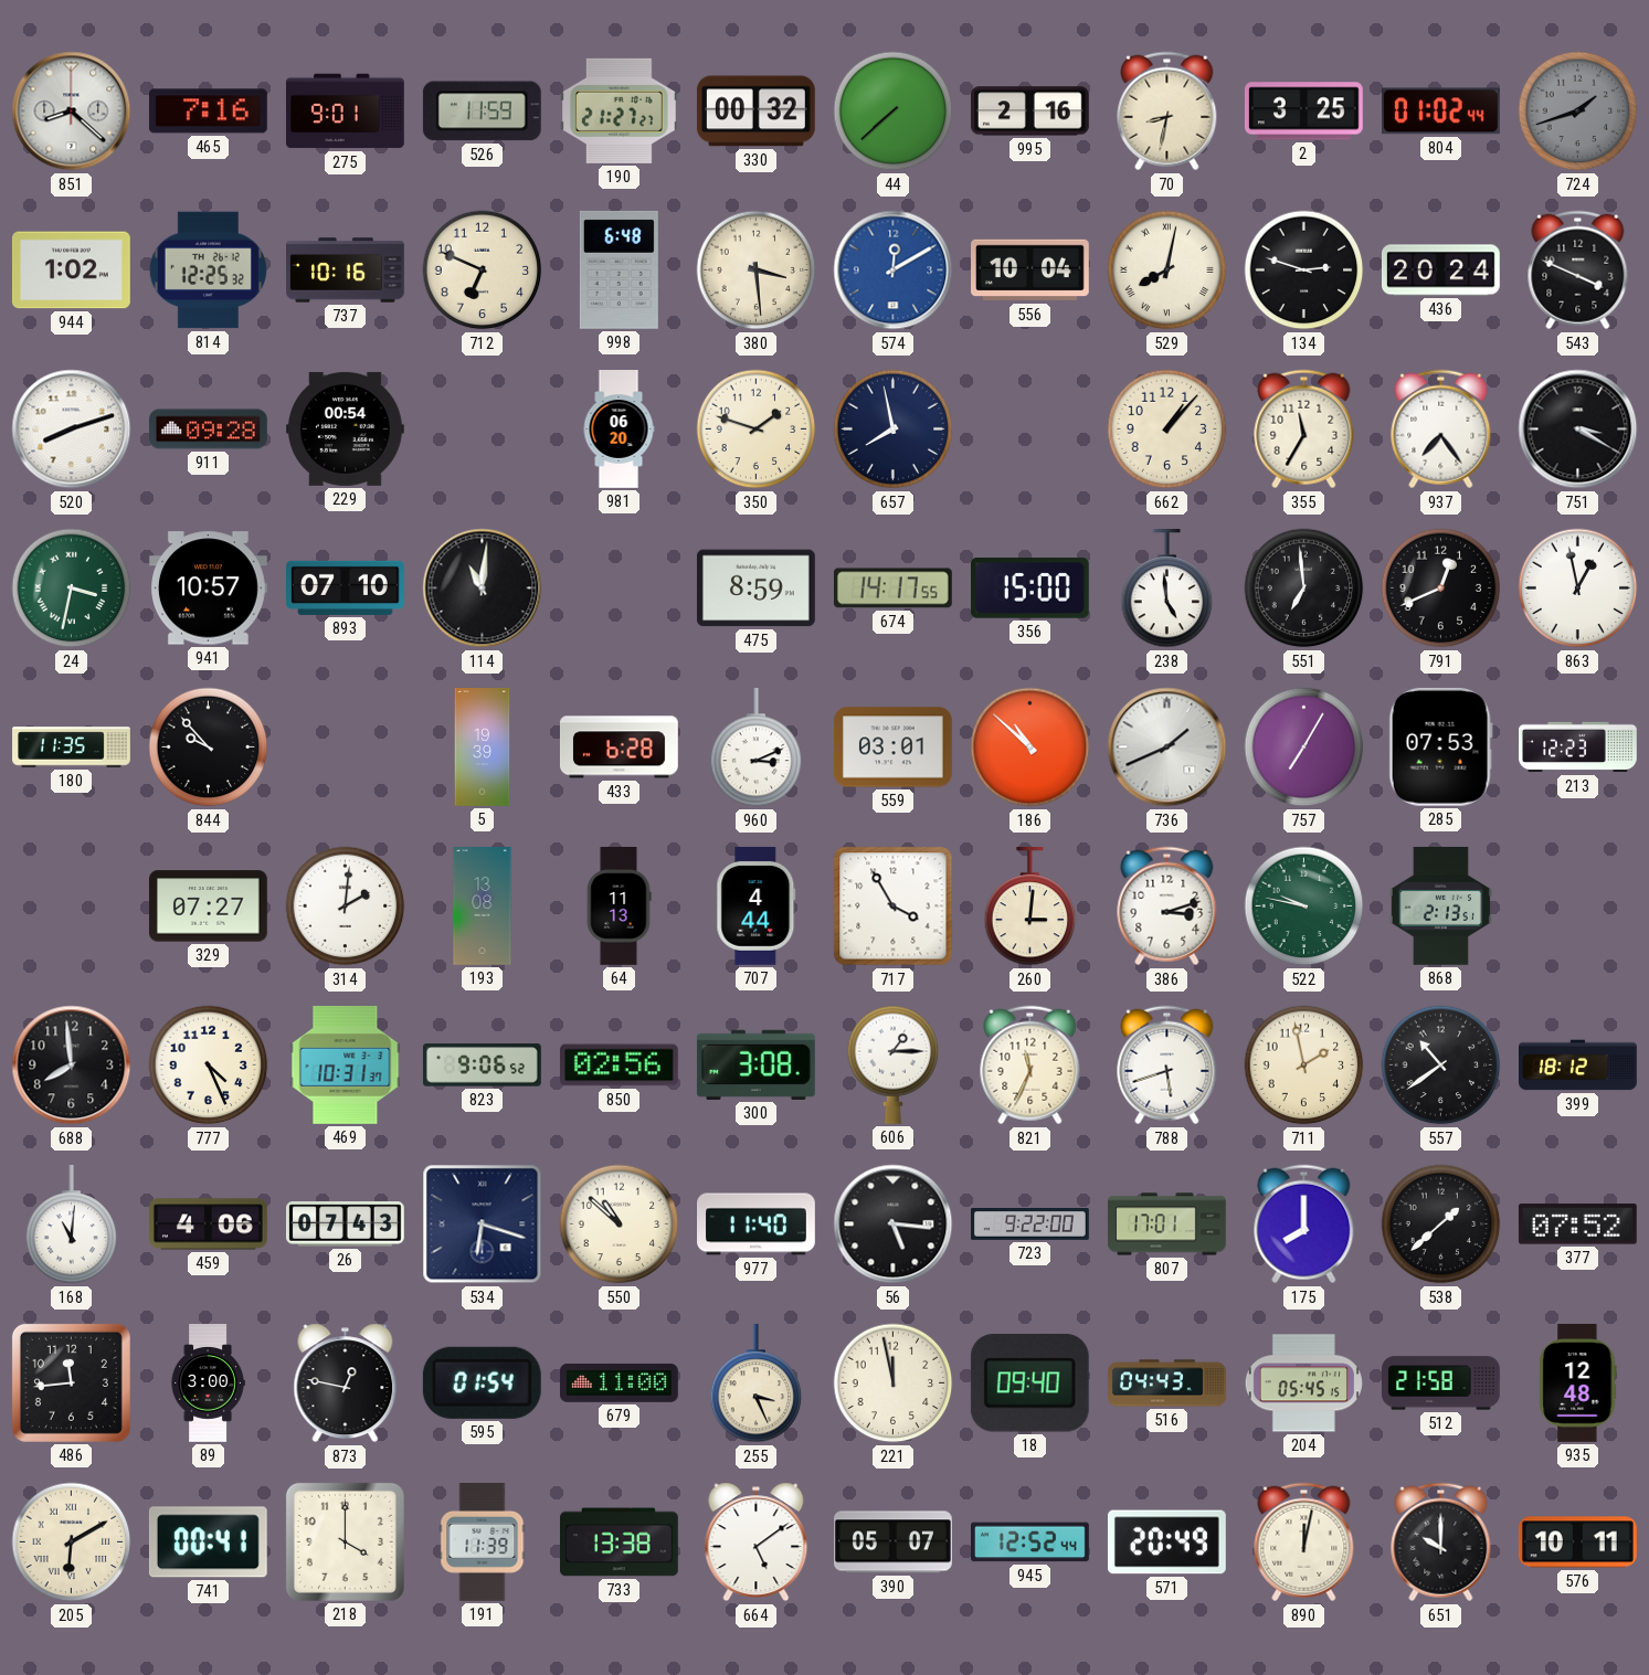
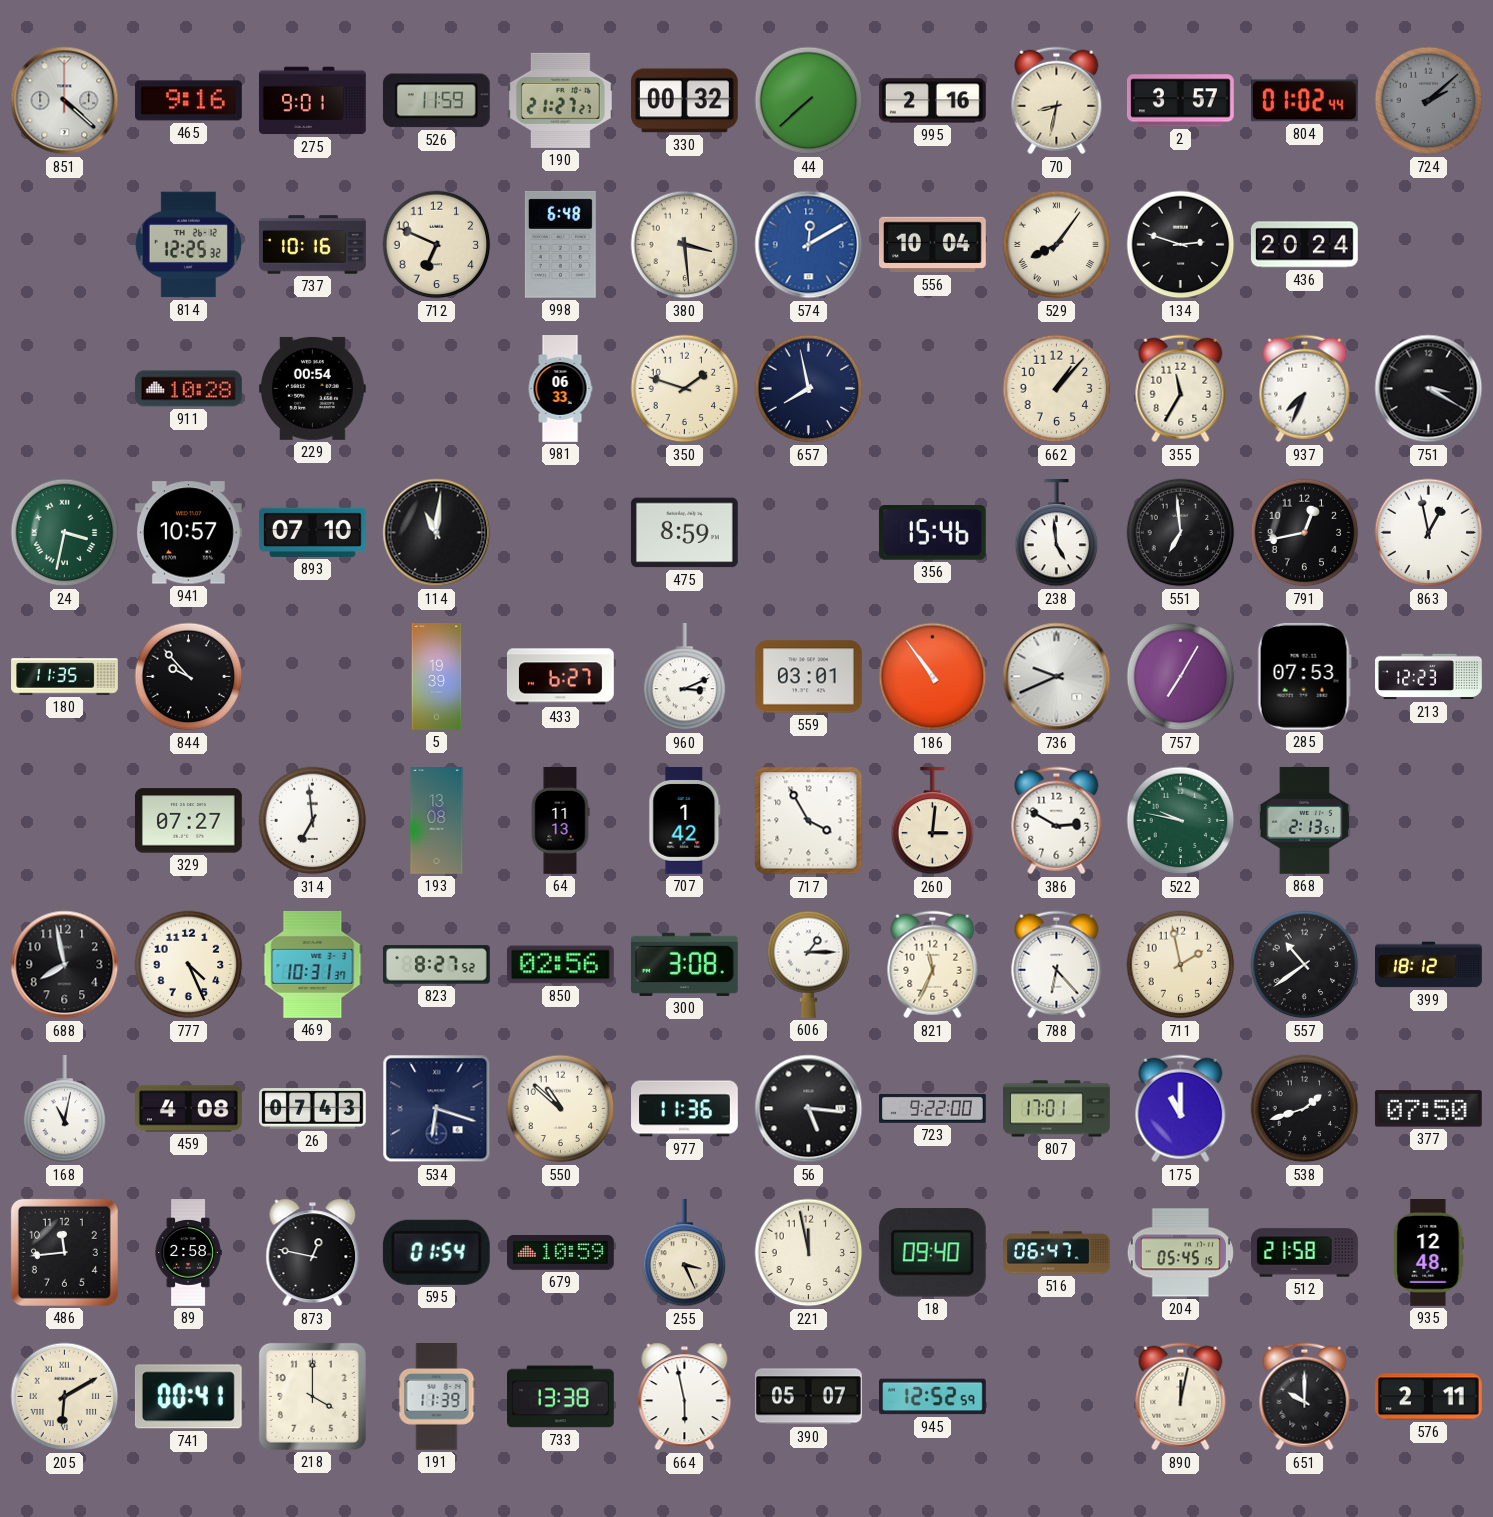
851: 8:22 -> 4:22 (65, 101)
465: 7:16 -> 9:16 (188, 101)
2: 3:25 -> 3:57 (1180, 101)
724: 1:42 -> 2:08 (1429, 101)
944: 1:02 -> none (71, 271)
529: 8:02 -> 8:06 (1057, 245)
543: 3:49 -> none (1578, 271)
520: 8:12 -> none (72, 430)
911: 09:28 -> 10:28 (189, 389)
981: 06:20 -> 06:33 (560, 389)
937: 7:24 -> 7:34 (1305, 389)
674: 14:17 -> none (892, 589)
356: 15:00 -> 15:46 (932, 533)
791: 12:41 -> 12:43 (1305, 533)
433: 6:28 -> 6:27 (560, 677)
186: 10:52 -> 10:54 (933, 677)
736: 1:41 -> 9:41 (1057, 677)
314: 2:01 -> 6:59 (313, 821)
707: 4:44 -> 1:42 (685, 821)
386: 3:12 -> 2:50 (1057, 821)
688: 7:59 -> 7:58 (65, 965)
823: 9:06 -> 8:27 (436, 965)
788: 5:42 -> 6:23 (1057, 965)
168: 11:01 -> 11:02 (65, 1109)
459: 4:06 -> 4:08 (189, 1109)
977: 11:40 -> 11:36 (685, 1109)
175: 8:00 -> 11:00 (1181, 1109)
538: 1:38 -> 1:42 (1305, 1109)
377: 07:52 -> 07:50 (1428, 1109)
89: 3:00 -> 2:58 (188, 1253)
679: 11:00 -> 10:59 (561, 1252)
516: 04:43 -> 06:47 (1057, 1253)
664: 5:09 -> 5:58 (685, 1397)
945: 12:52:44 -> 12:52:59 (933, 1397)
571: 20:49 -> none (1166, 1543)
576: 10:11 -> 2:11 (1428, 1397)
